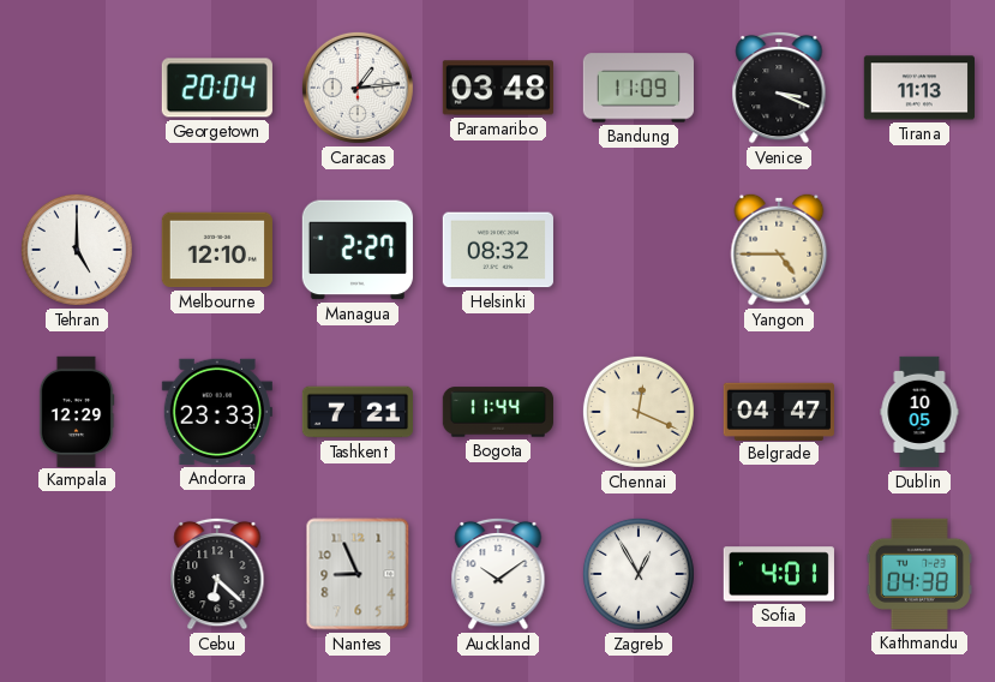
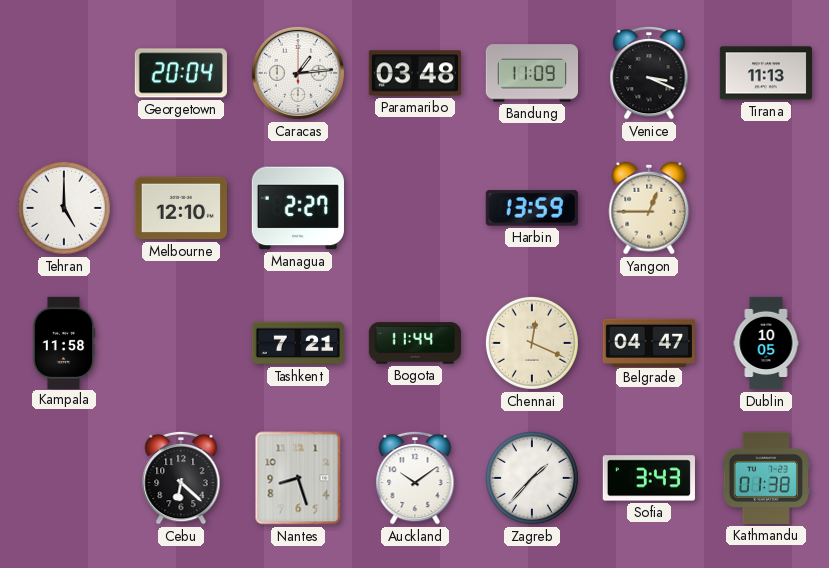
Helsinki: 08:32 -> none (497, 250)
Harbin: none -> 13:59 (532, 208)
Yangon: 4:45 -> 12:45 (649, 208)
Kampala: 12:29 -> 11:58 (64, 342)
Andorra: 23:33 -> none (217, 412)
Nantes: 8:56 -> 8:27 (298, 478)
Zagreb: 12:55 -> 1:37 (532, 478)
Sofia: 4:01 -> 3:43 (649, 478)
Kathmandu: 04:38 -> 01:38 (766, 478)
